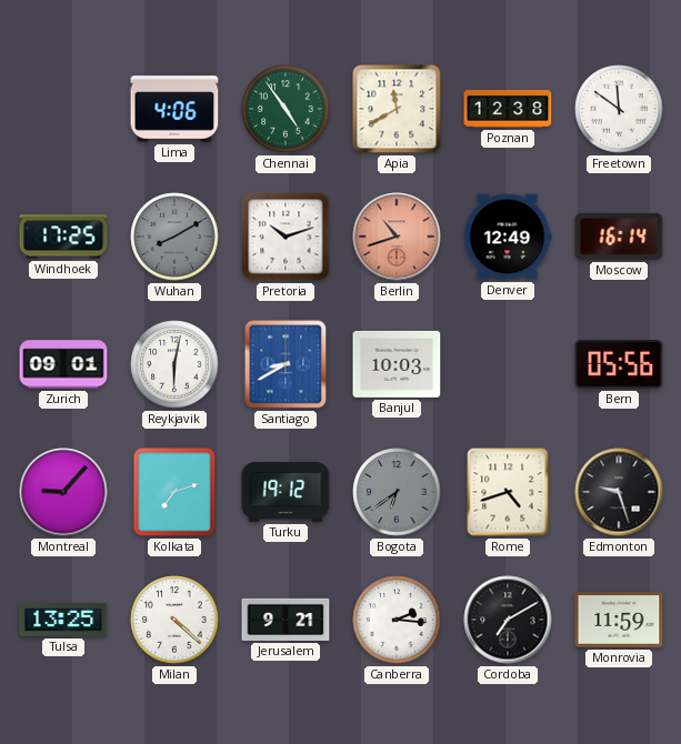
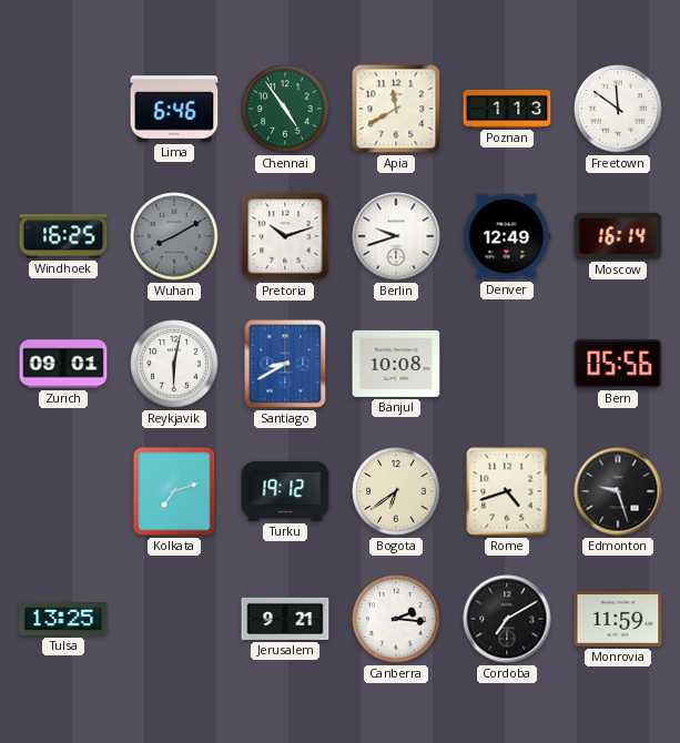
Lima: 4:06 -> 6:46 (174, 109)
Poznan: 12:38 -> 1:13 (507, 109)
Windhoek: 17:25 -> 16:25 (63, 236)
Berlin: 10:42 -> 9:42 (396, 236)
Berlin dial: salmon -> white (396, 236)
Banjul: 10:03 -> 10:08 (396, 364)
Montreal: 9:07 -> none (63, 492)
Bogota dial: grey -> cream (396, 491)
Milan: 4:22 -> none (174, 620)
